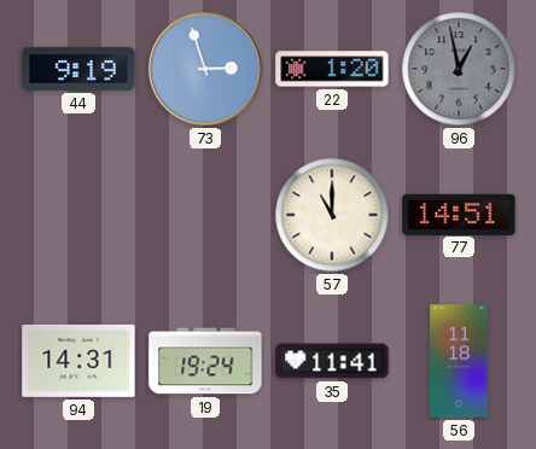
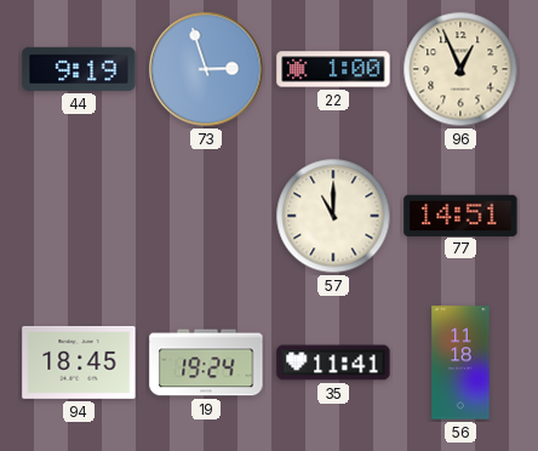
22: 1:20 -> 1:00 (333, 69)
96: 12:58 -> 12:56 (460, 69)
96 dial: grey -> cream (460, 69)
94: 14:31 -> 18:45 (79, 362)
